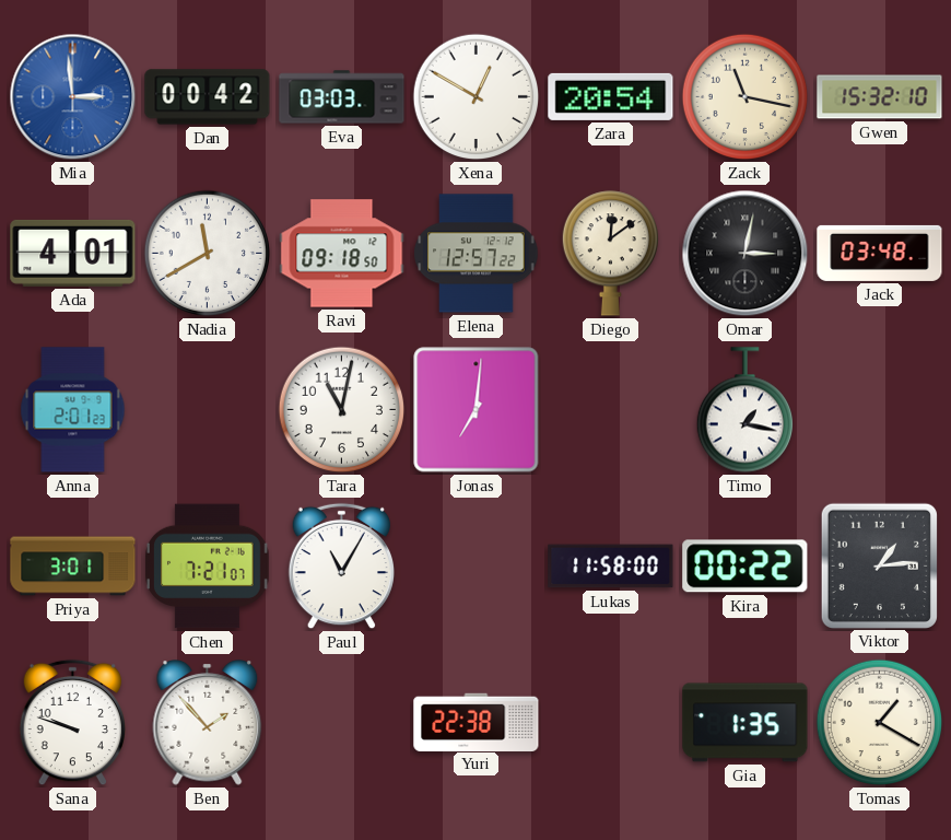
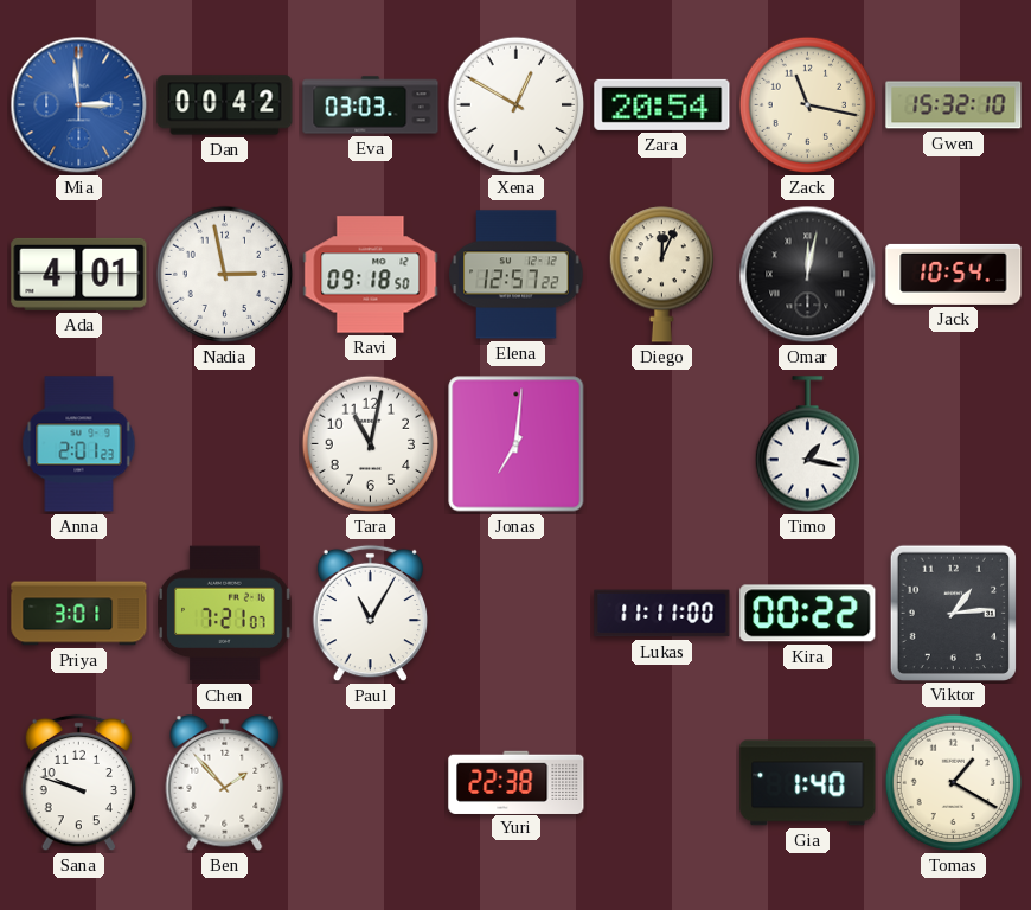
Nadia: 11:40 -> 2:58 (225, 275)
Diego: 12:09 -> 12:04 (661, 275)
Omar: 3:02 -> 12:02 (808, 275)
Jack: 03:48 -> 10:54 (954, 274)
Lukas: 11:58 -> 11:11 (662, 614)
Gia: 1:35 -> 1:40 (808, 783)
